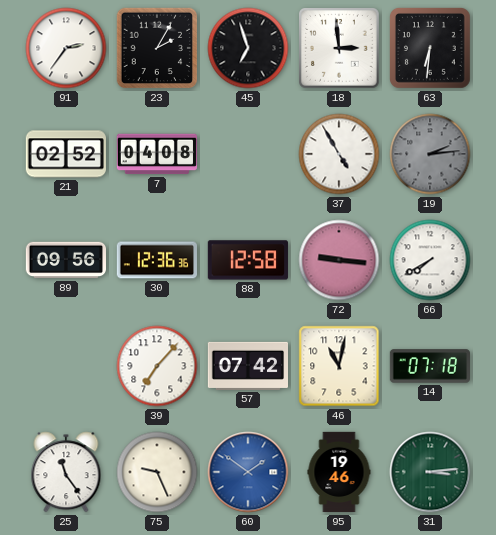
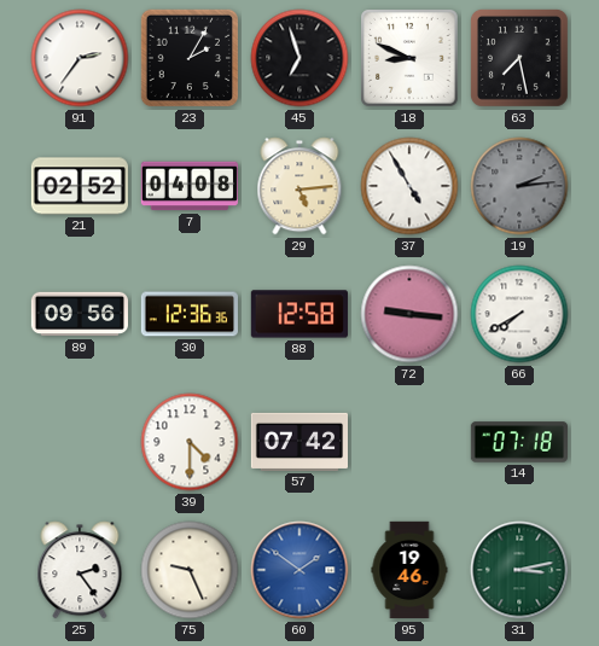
18: 2:59 -> 8:49 (411, 59)
63: 6:31 -> 7:28 (519, 58)
29: none -> 5:14 (299, 186)
39: 7:07 -> 4:30 (190, 442)
46: 11:02 -> none (339, 366)
25: 11:24 -> 2:24 (80, 570)
31: 3:14 -> 3:13 (519, 570)
